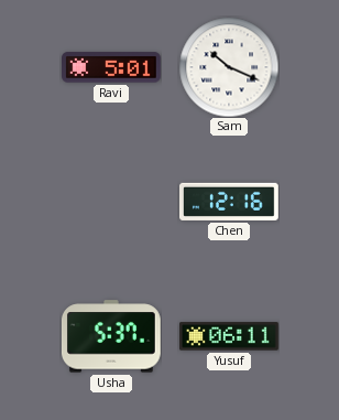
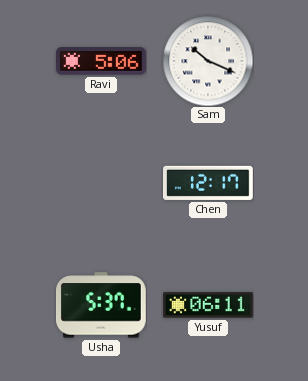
Ravi: 5:01 -> 5:06 (102, 61)
Chen: 12:16 -> 12:17 (209, 183)
